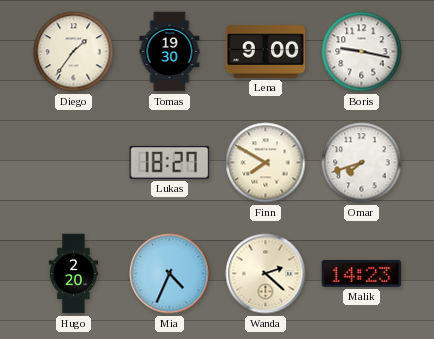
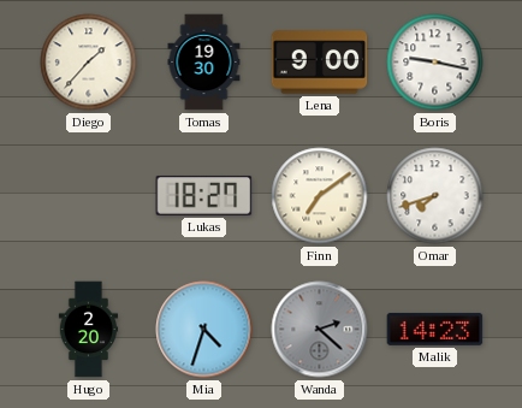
Diego: 1:36 -> 1:37 (89, 63)
Finn: 7:50 -> 7:09 (320, 196)
Mia: 4:34 -> 4:33 (204, 330)
Wanda dial: cream -> grey (320, 330)
